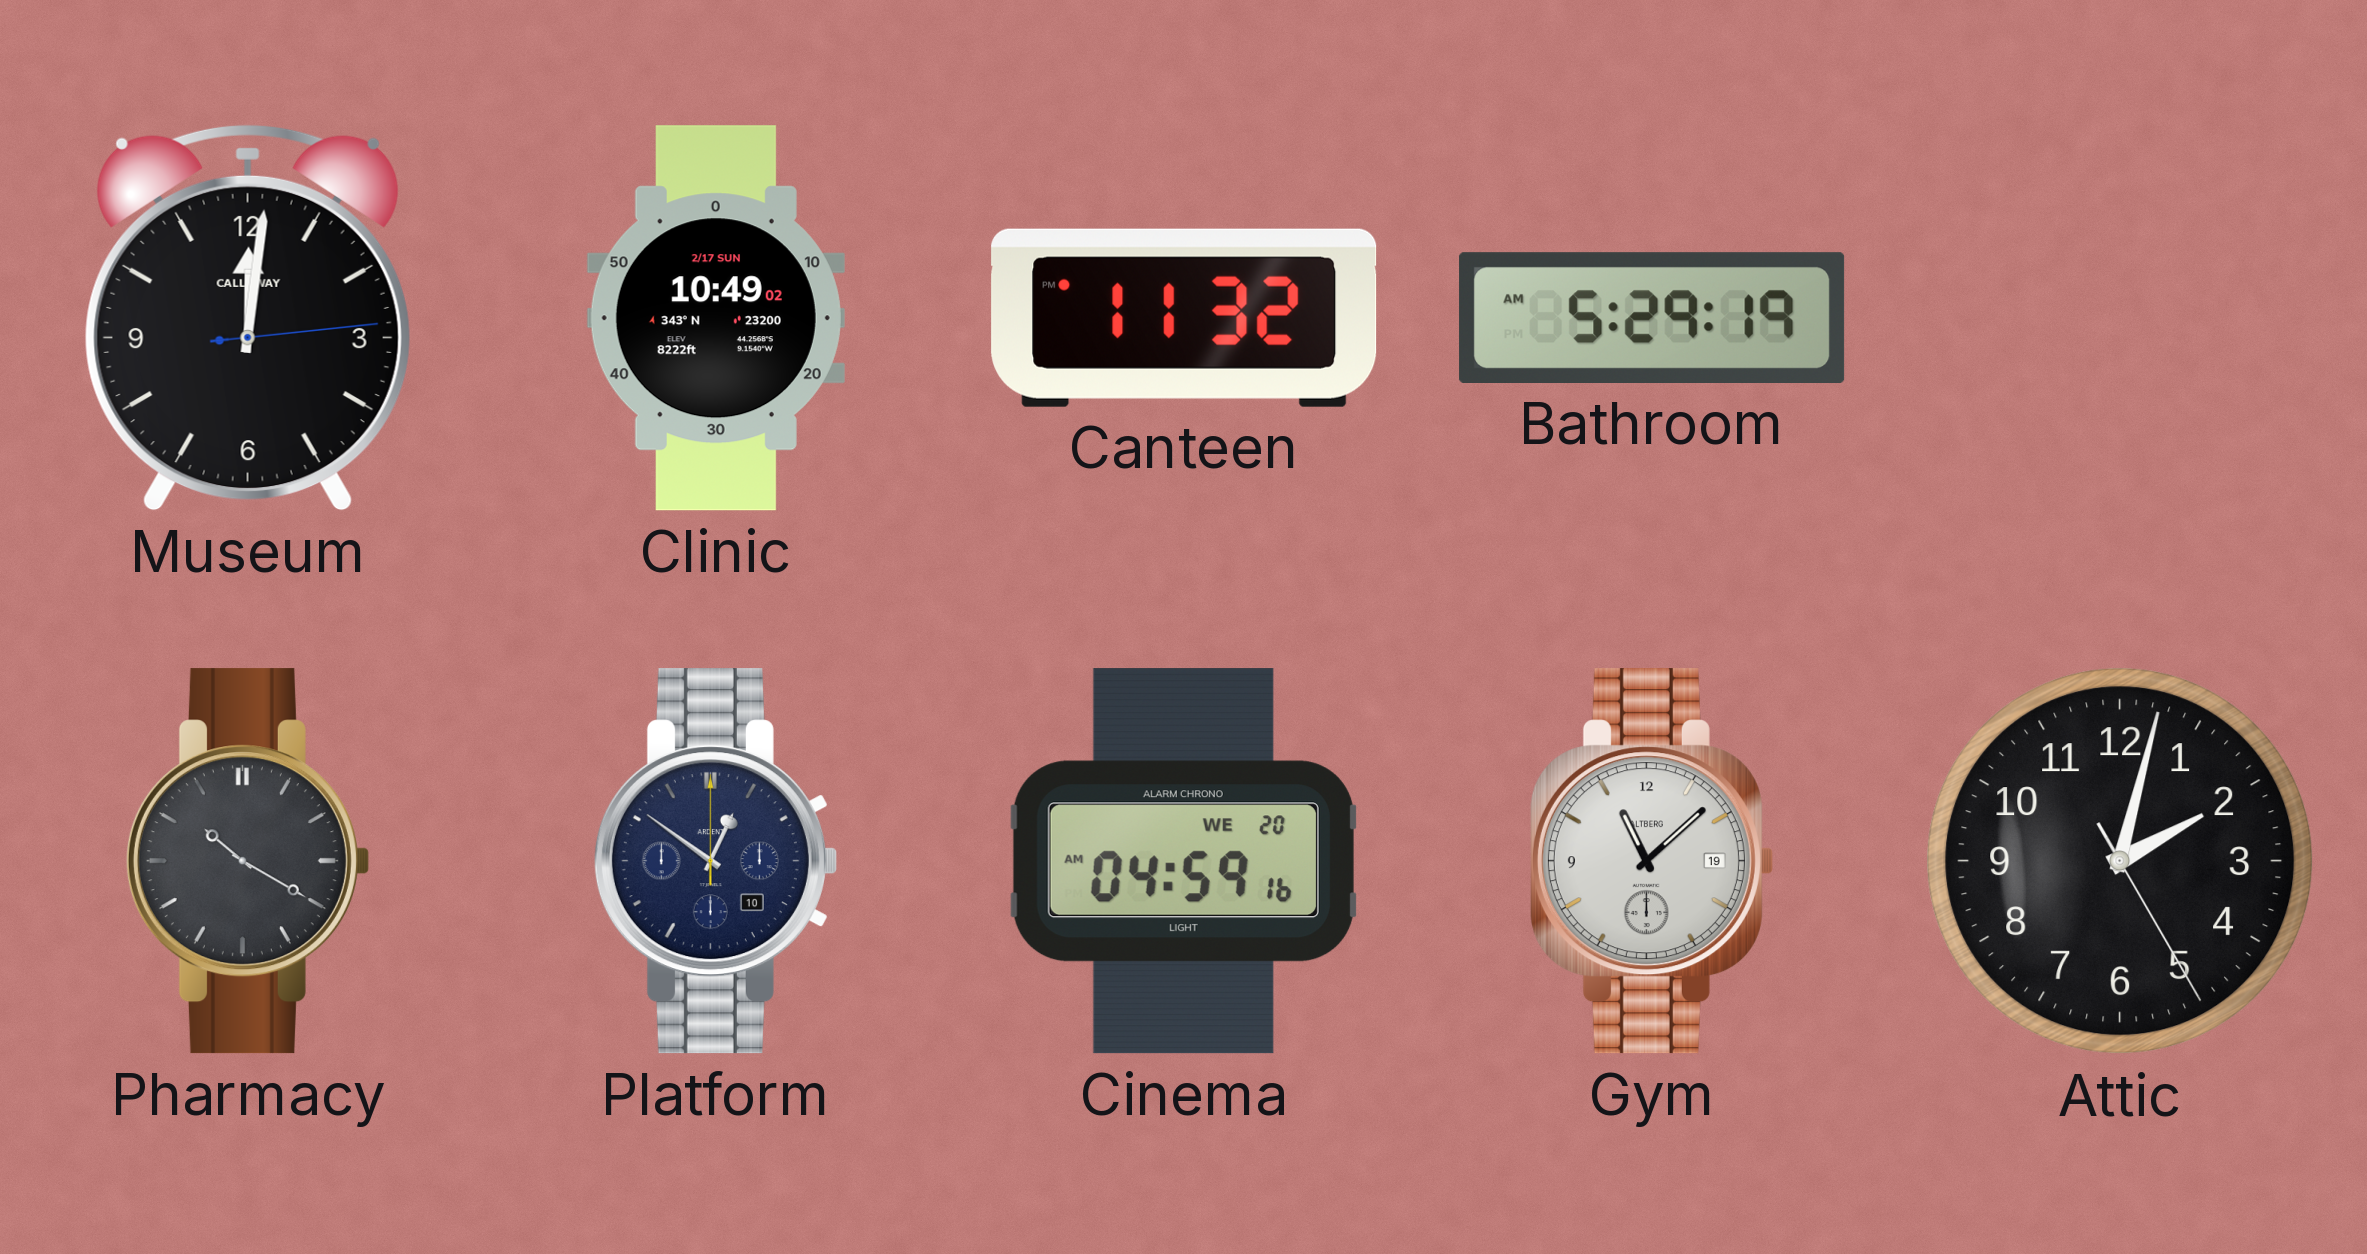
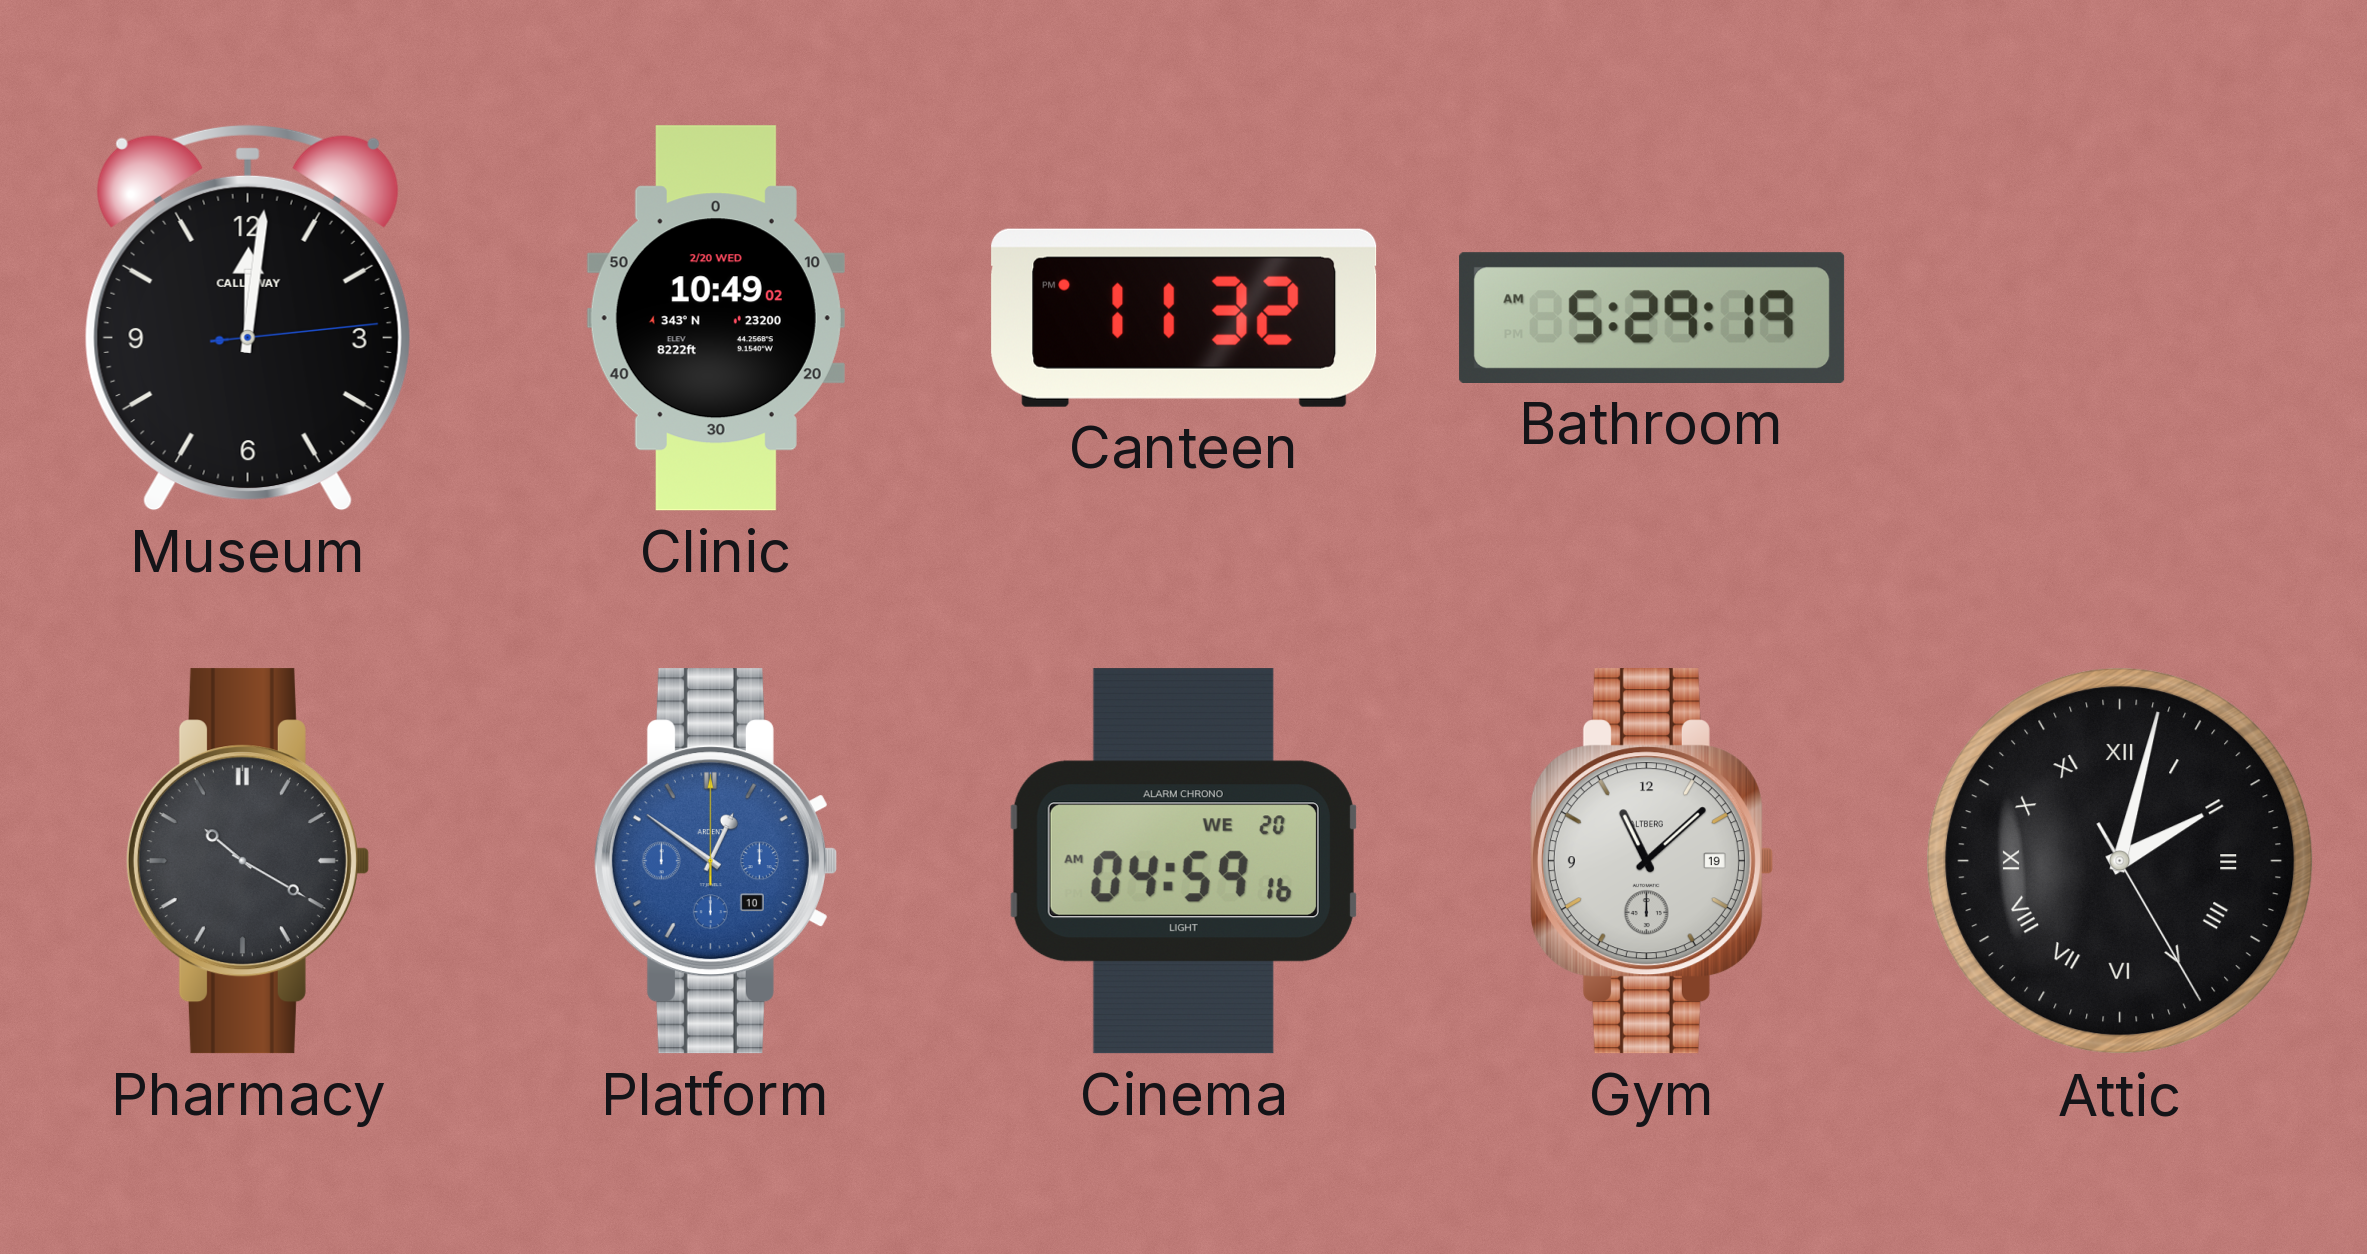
Clinic date: 2/17 SUN -> 2/20 WED (716, 318)
Platform dial: navy -> blue (715, 861)
Attic numerals: Arabic -> Roman (2120, 861)
